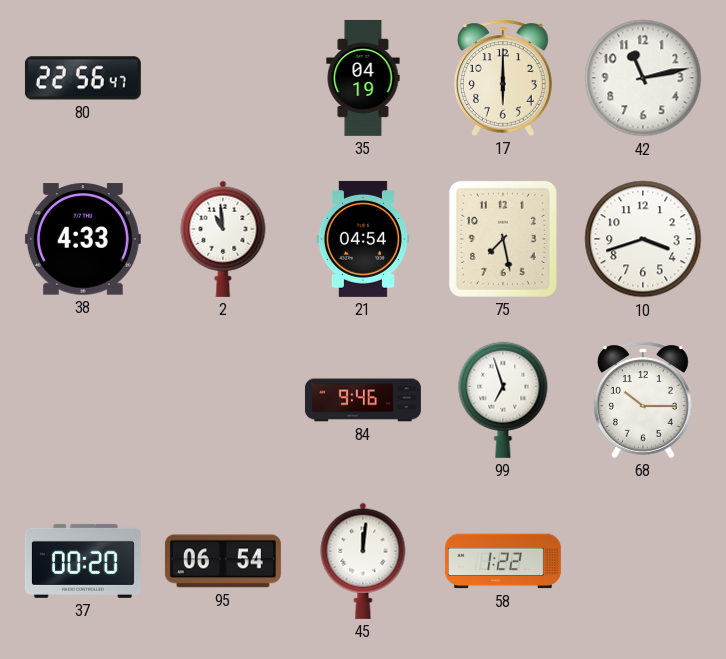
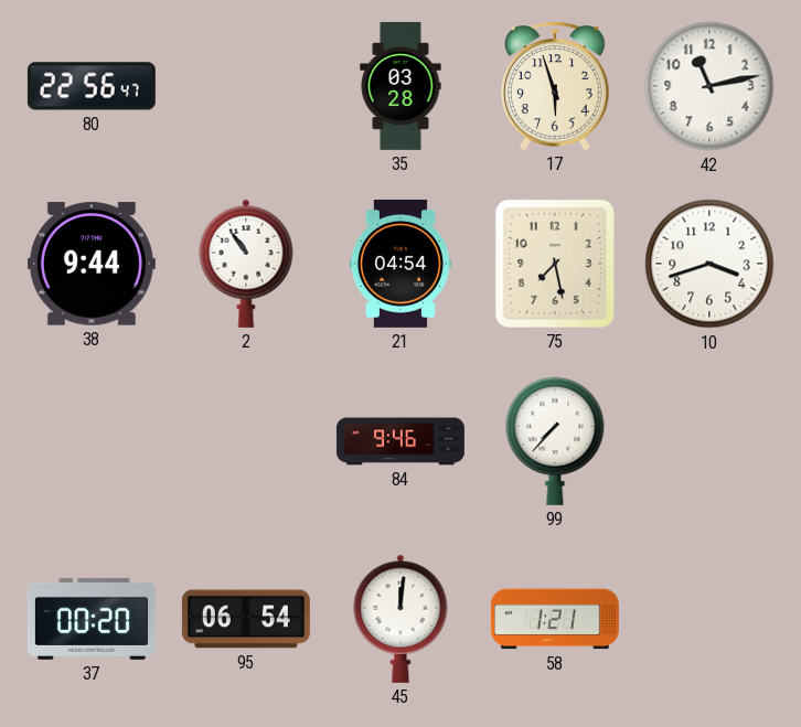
35: 04:19 -> 03:28 (400, 86)
17: 6:00 -> 5:57 (556, 86)
38: 4:33 -> 9:44 (92, 264)
2: 10:59 -> 10:54 (246, 264)
99: 6:57 -> 7:37 (555, 441)
68: 10:15 -> none (644, 400)
58: 1:22 -> 1:21 (555, 619)
